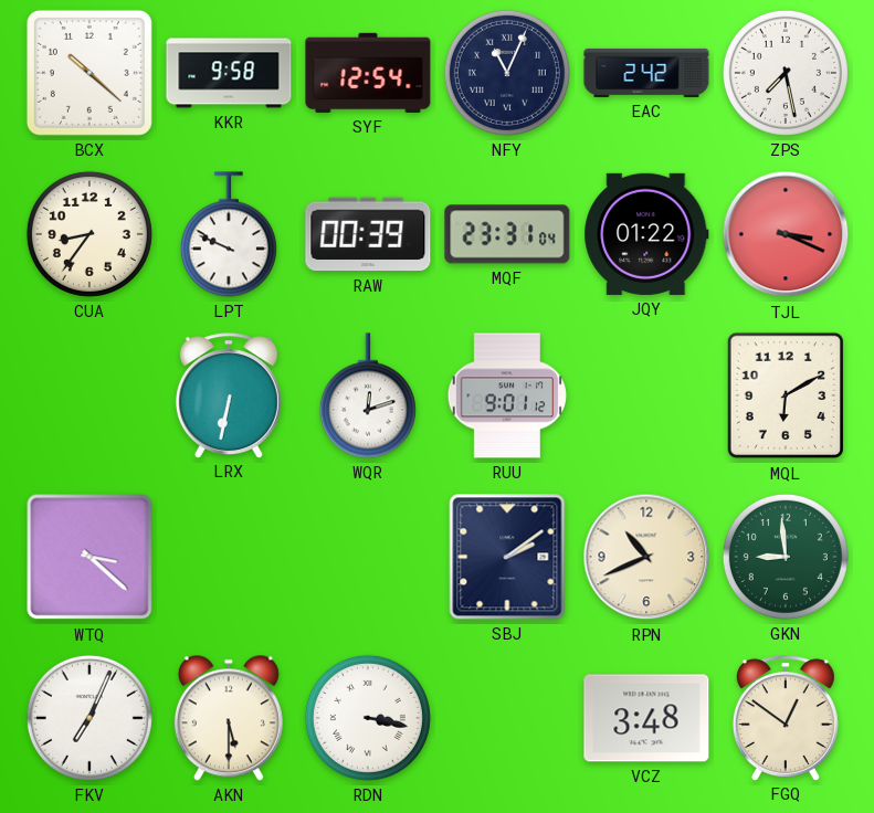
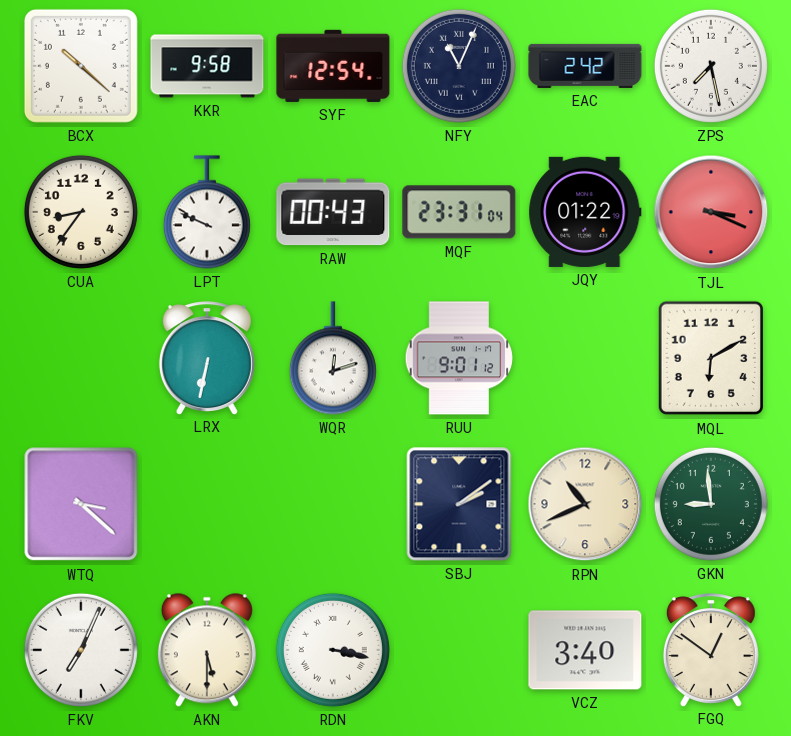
RAW: 00:39 -> 00:43 (333, 212)
VCZ: 3:48 -> 3:40 (585, 650)
